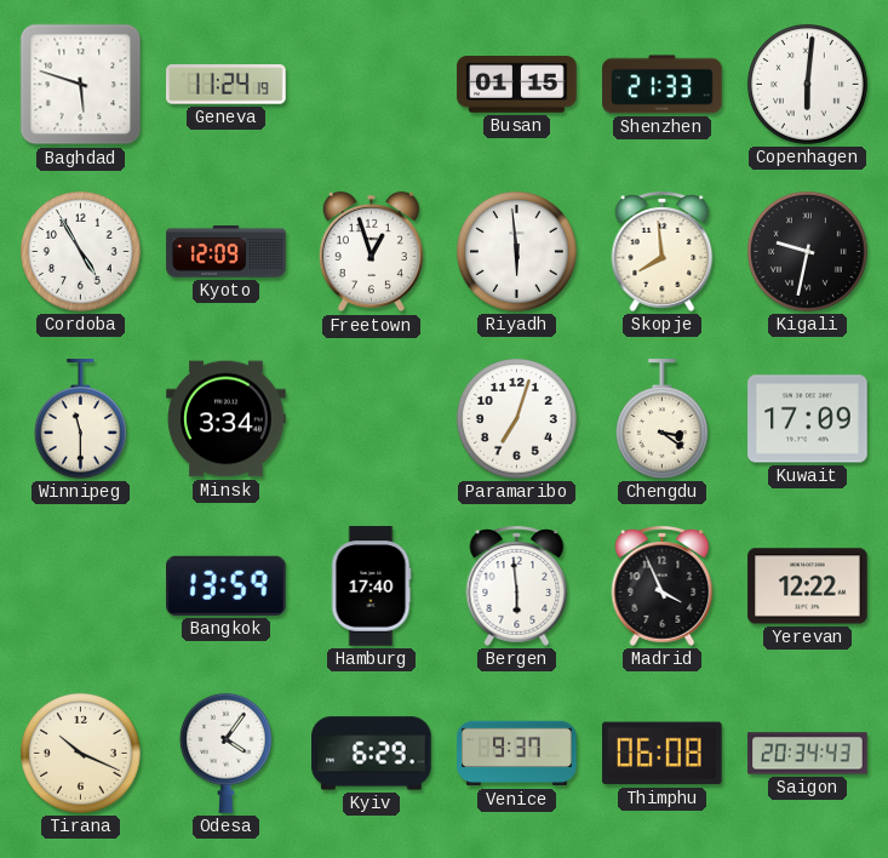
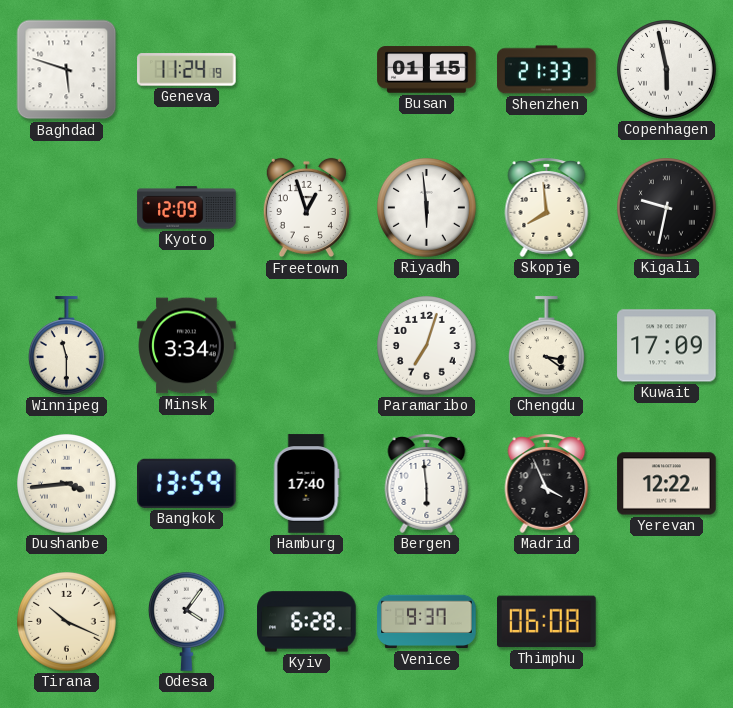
Copenhagen: 6:01 -> 5:58 (667, 70)
Cordoba: 4:55 -> none (81, 252)
Dushanbe: none -> 3:44 (67, 484)
Kyiv: 6:29 -> 6:28 (307, 622)
Saigon: 20:34 -> none (808, 754)
